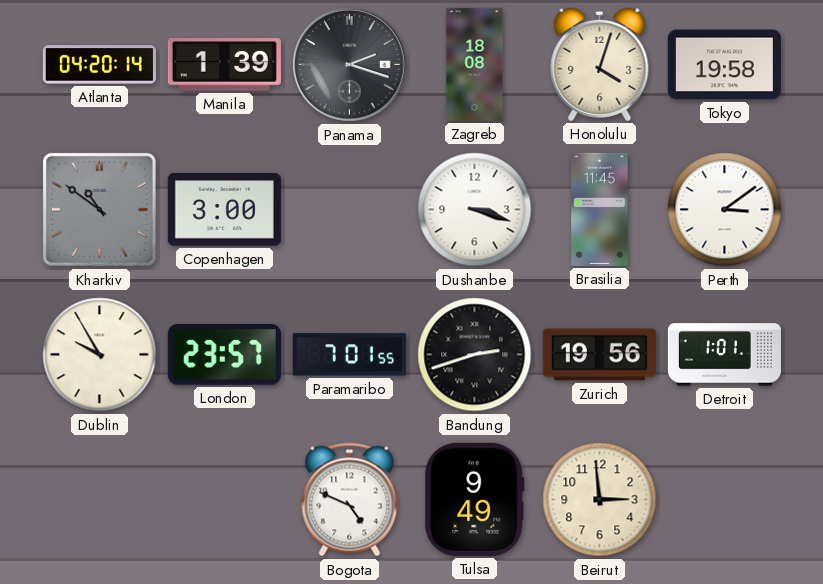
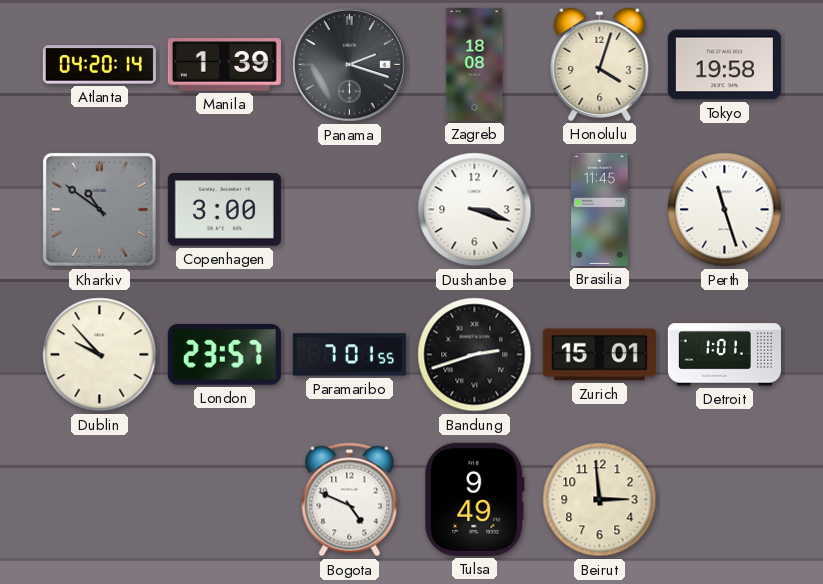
Perth: 3:09 -> 11:27 (725, 210)
Dublin: 9:55 -> 9:53 (100, 355)
Zurich: 19:56 -> 15:01 (599, 355)
